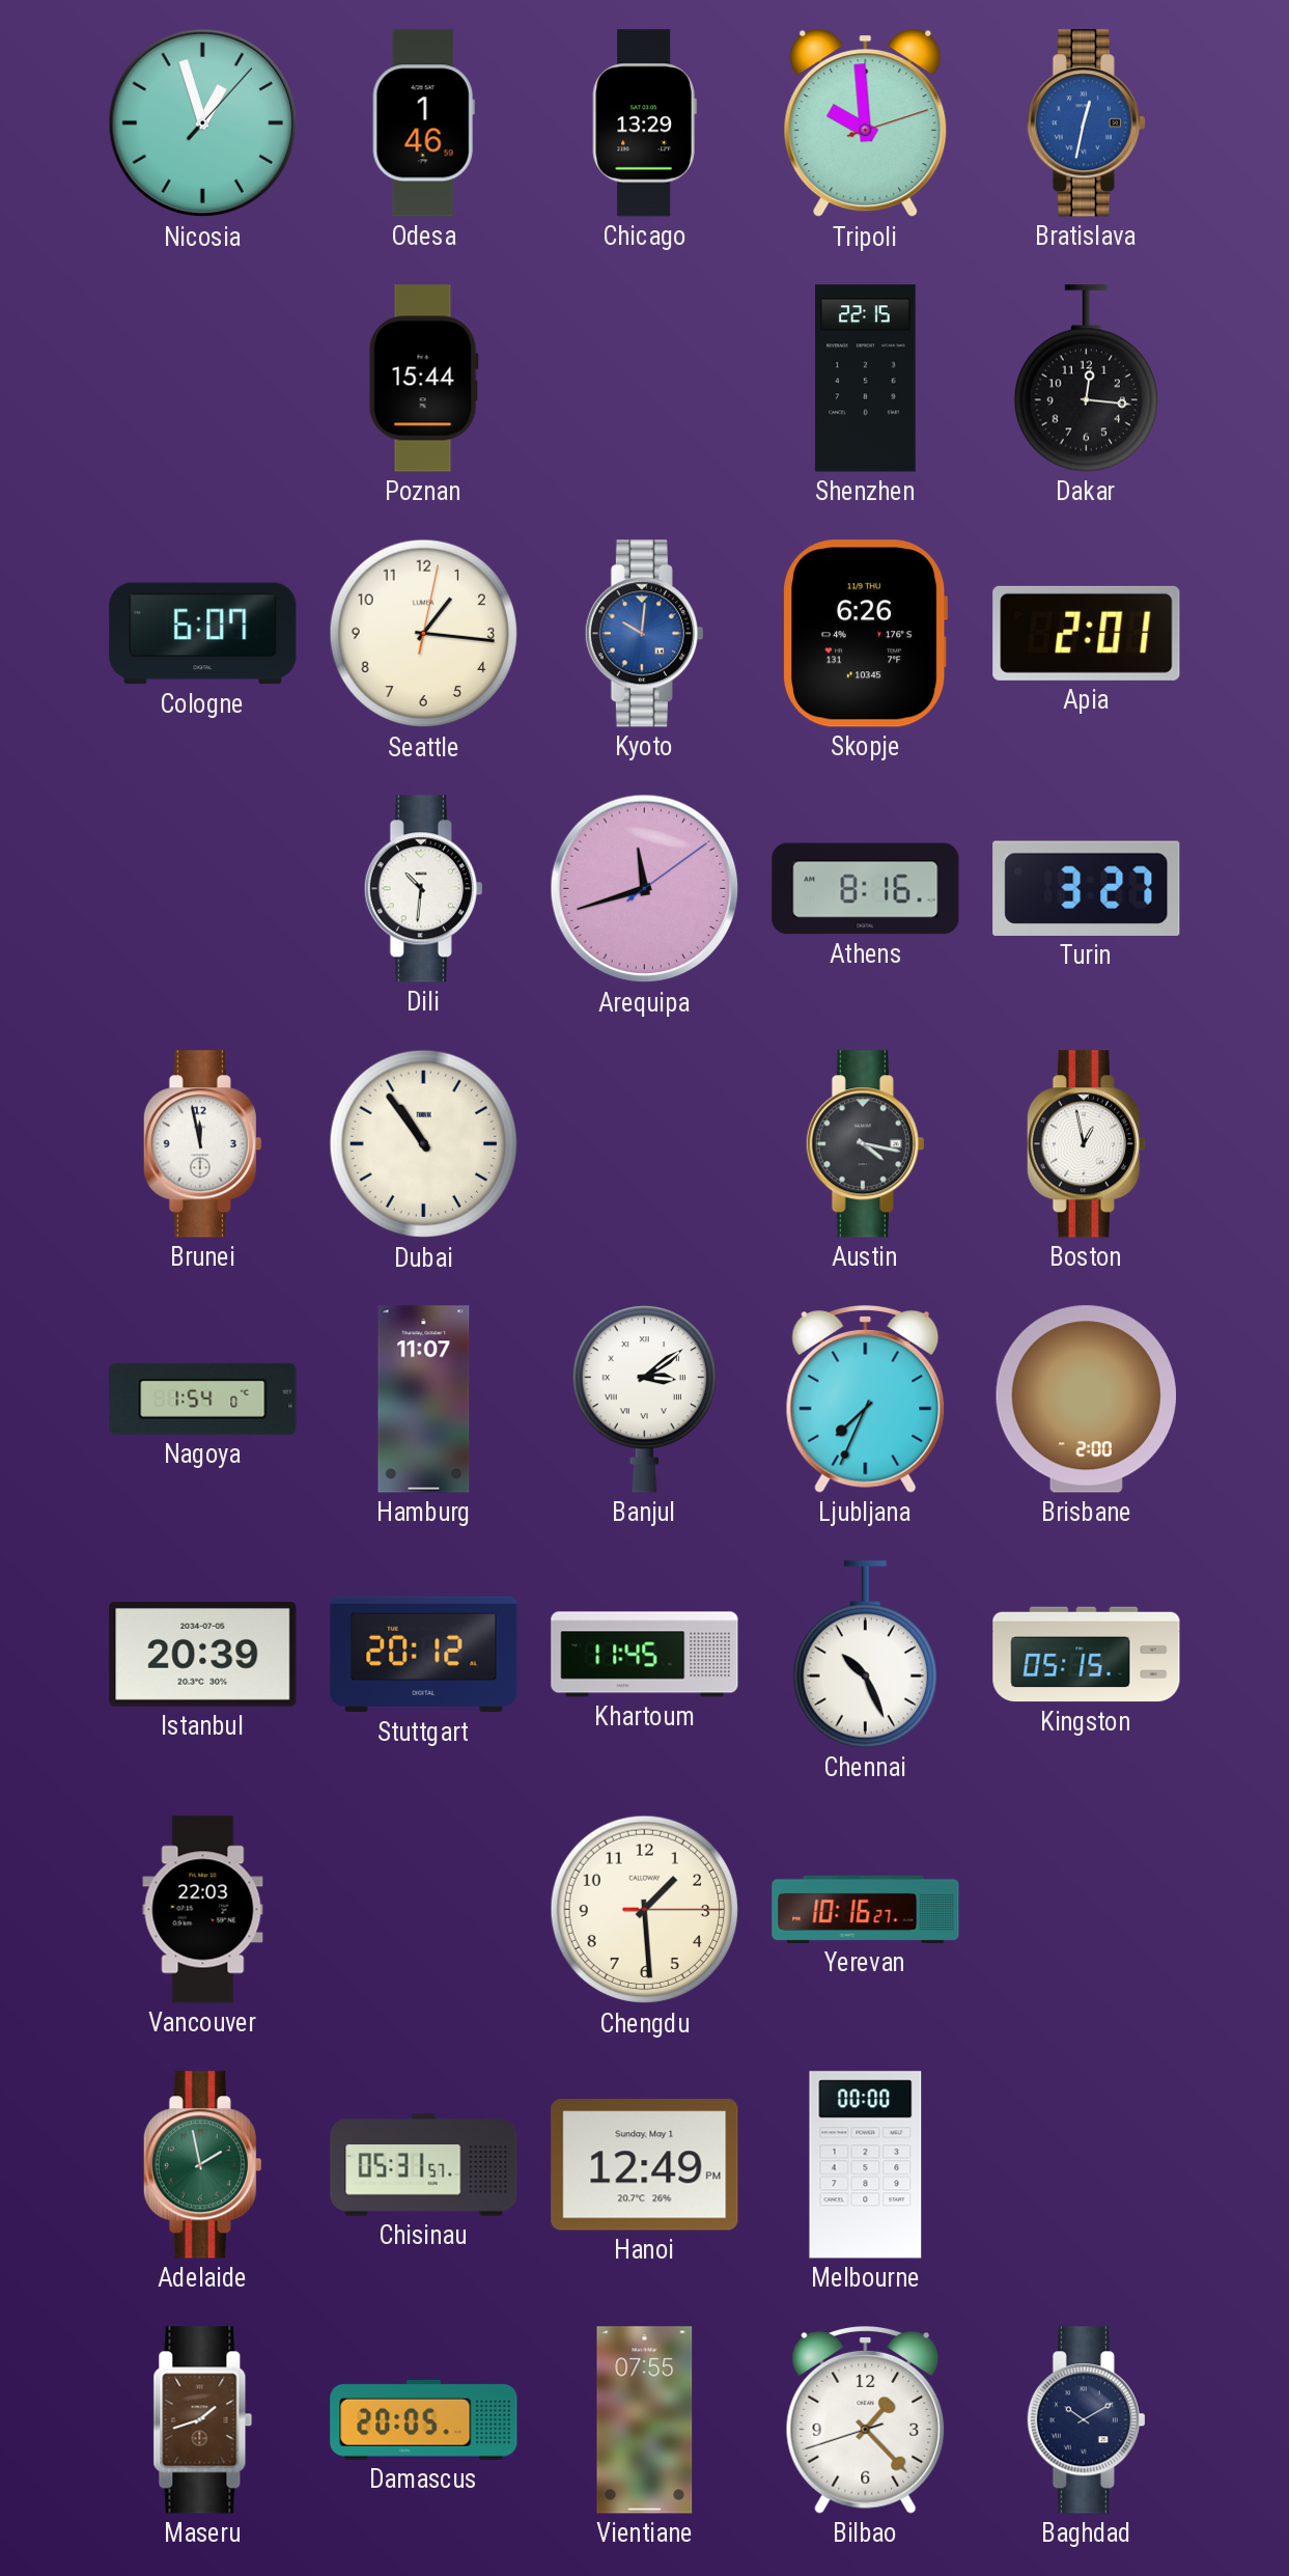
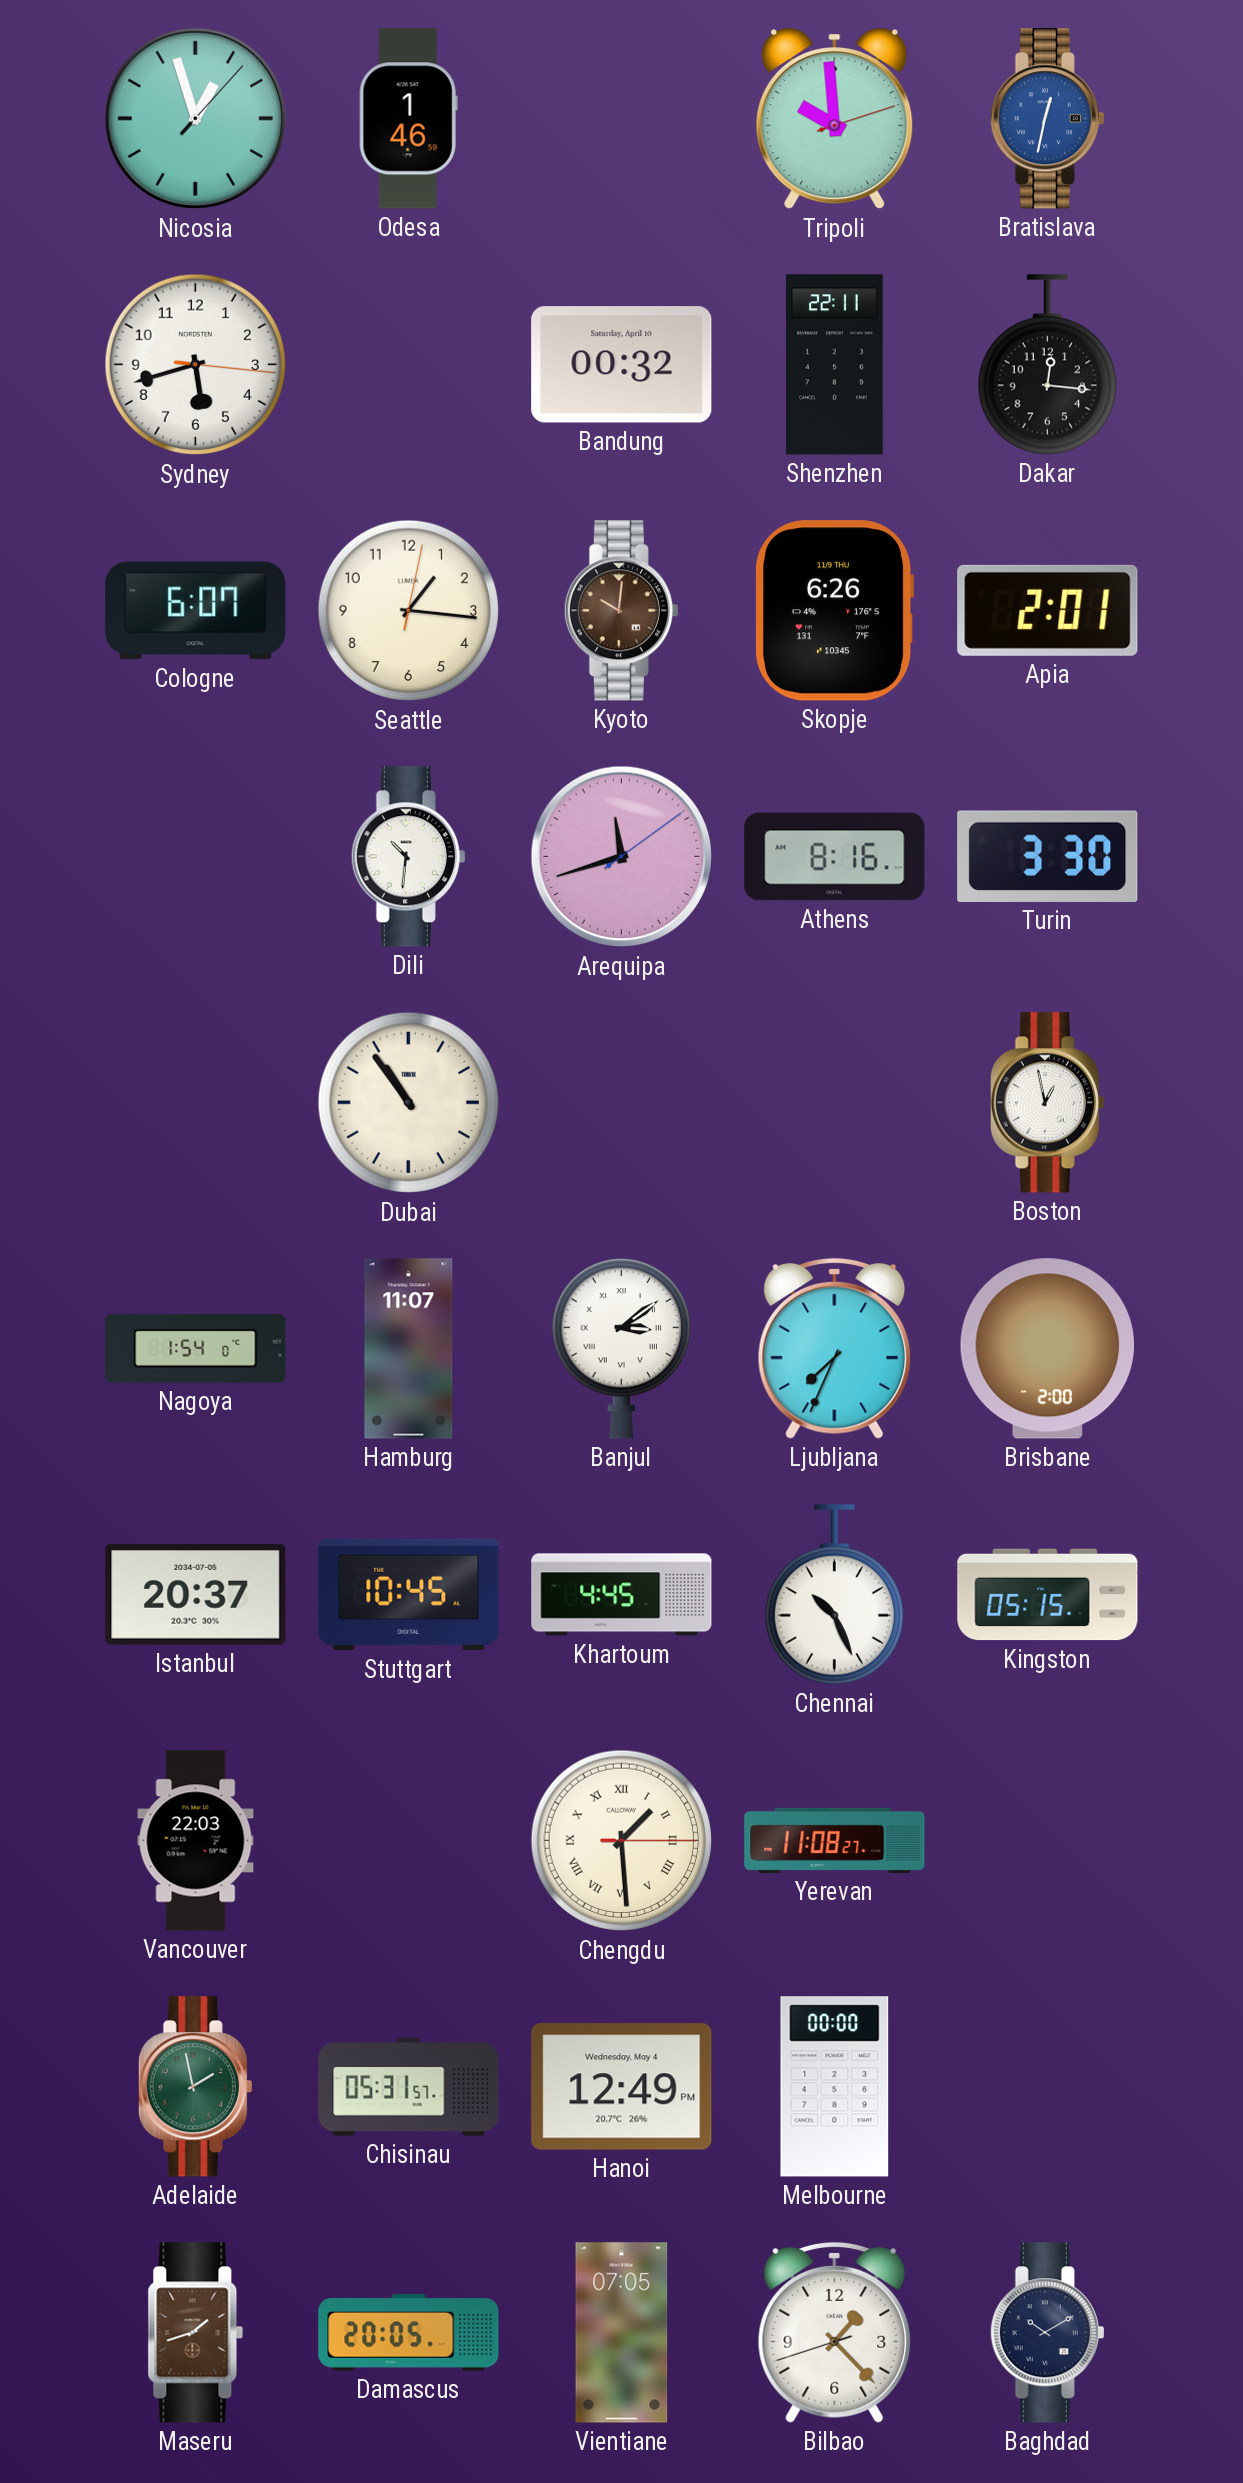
Chicago: 13:29 -> none (644, 123)
Sydney: none -> 5:42 (196, 365)
Poznan: 15:44 -> none (423, 379)
Bandung: none -> 00:32 (622, 365)
Shenzhen: 22:15 -> 22:11 (835, 365)
Kyoto dial: blue -> brown (621, 611)
Turin: 3:27 -> 3:30 (1048, 856)
Brunei: 11:58 -> none (202, 1144)
Austin: 4:17 -> none (865, 1144)
Istanbul: 20:39 -> 20:37 (196, 1594)
Stuttgart: 20:12 -> 10:45 (409, 1595)
Khartoum: 11:45 -> 4:45 (622, 1595)
Chengdu numerals: Arabic -> Roman (622, 1841)
Yerevan: 10:16 -> 11:08 (835, 1840)
Hanoi date: Sunday, May 1 -> Wednesday, May 4 (622, 2087)
Vientiane: 07:55 -> 07:05 (622, 2333)
